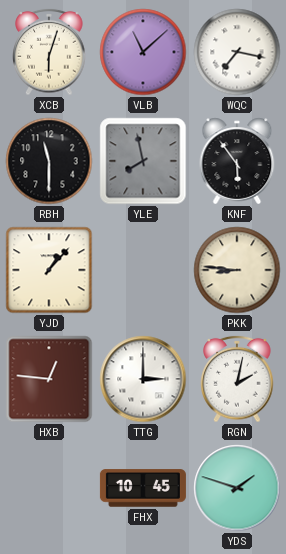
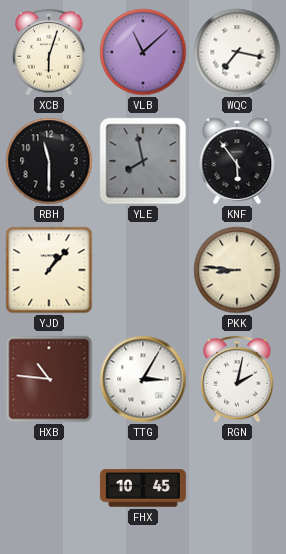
HXB: 12:46 -> 10:46 (49, 379)
TTG: 3:00 -> 3:05 (143, 379)
YDS: 1:48 -> none (237, 488)
